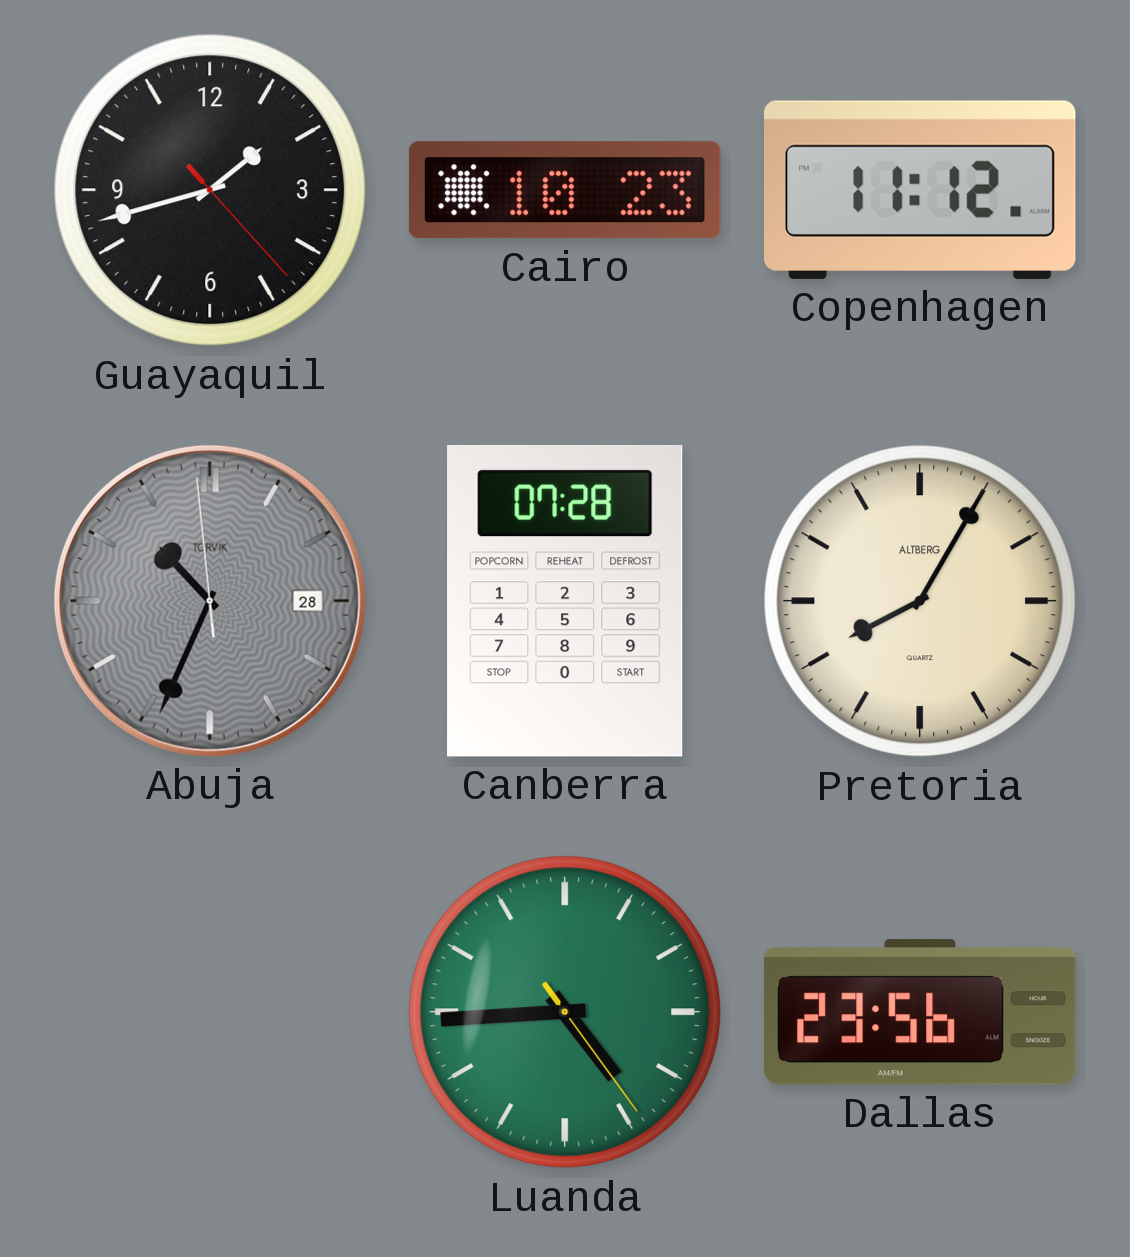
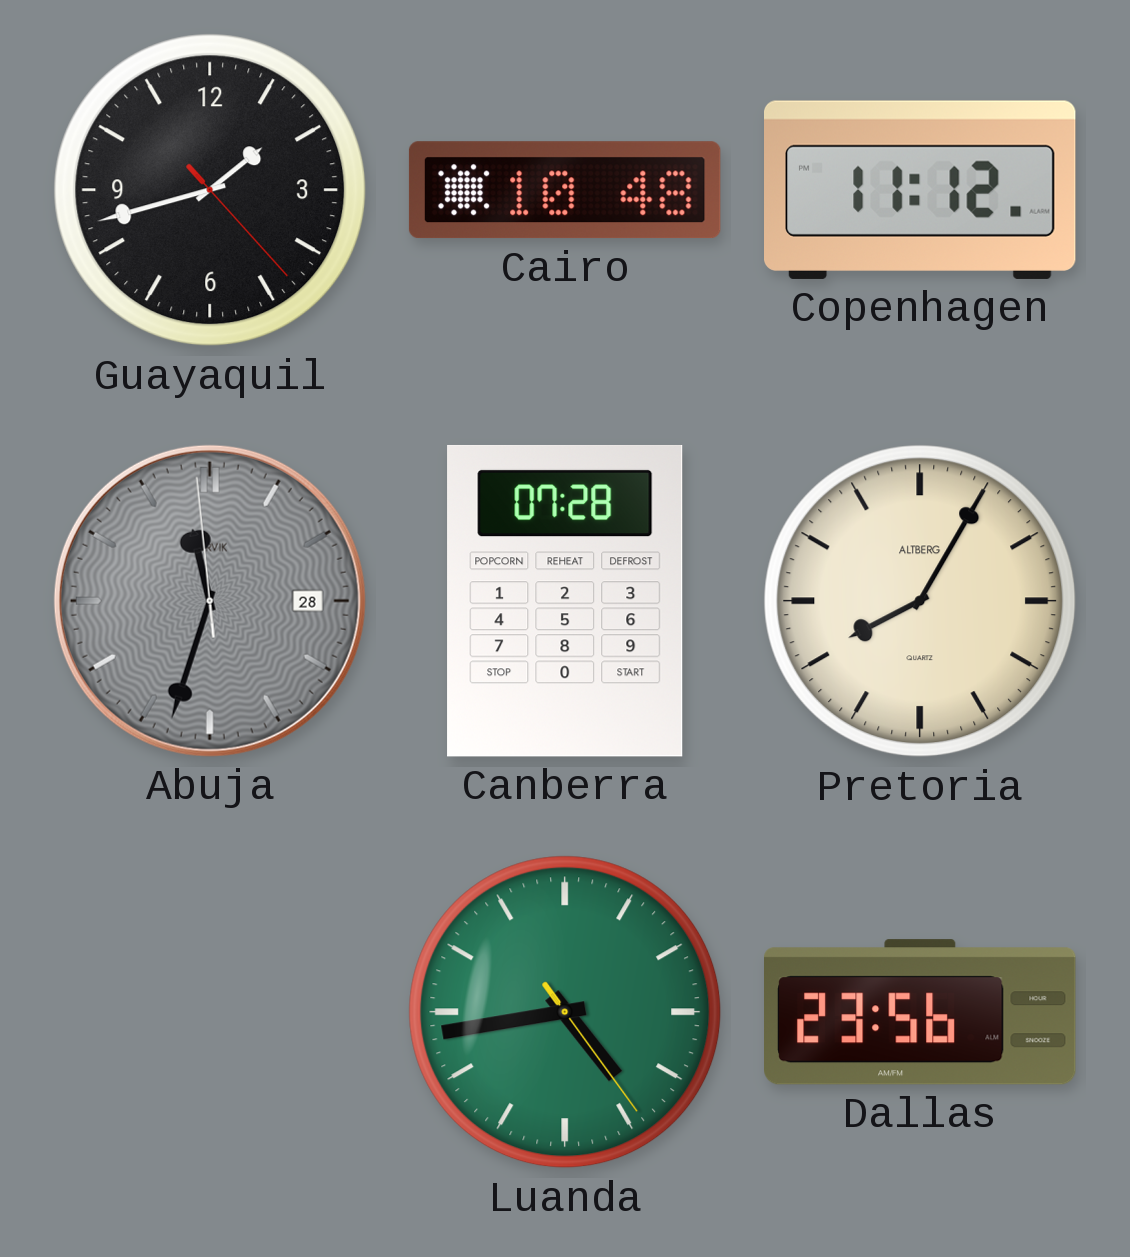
Cairo: 10:23 -> 10:48 (565, 190)
Abuja: 10:33 -> 11:32 (210, 601)
Luanda: 4:44 -> 4:43 (565, 1012)
